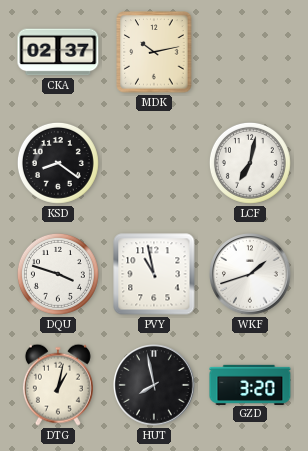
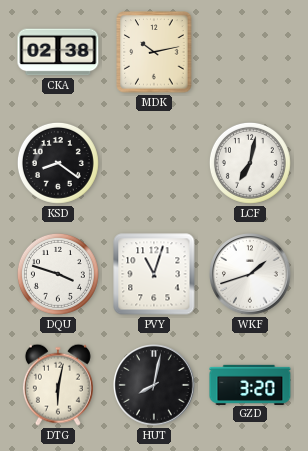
CKA: 02:37 -> 02:38 (58, 52)
PVY: 10:58 -> 11:03 (154, 274)
DTG: 1:02 -> 6:02 (58, 385)
HUT: 7:58 -> 8:02 (154, 385)
